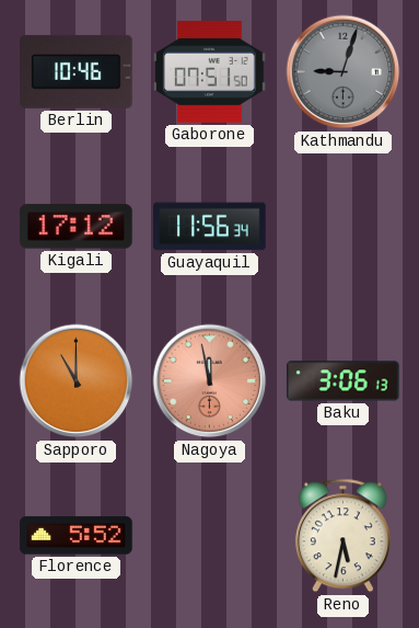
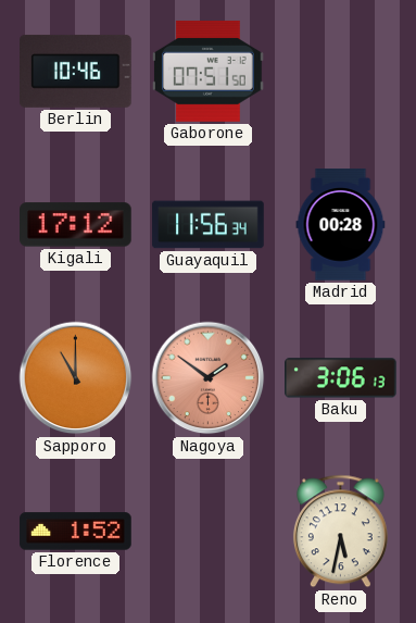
Kathmandu: 9:03 -> none (344, 72)
Madrid: none -> 00:28 (341, 225)
Nagoya: 11:58 -> 1:51 (209, 378)
Florence: 5:52 -> 1:52 (76, 532)
